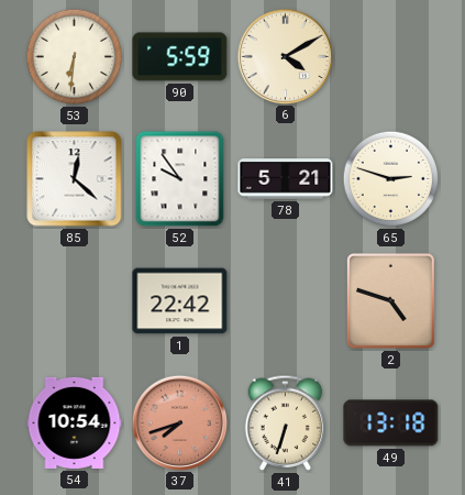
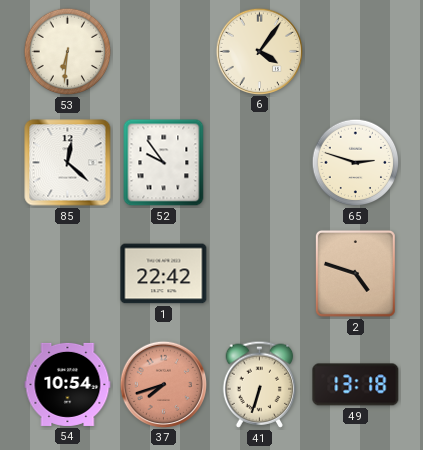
90: 5:59 -> none (180, 57)
6: 4:10 -> 4:06 (259, 51)
78: 5:21 -> none (286, 179)
